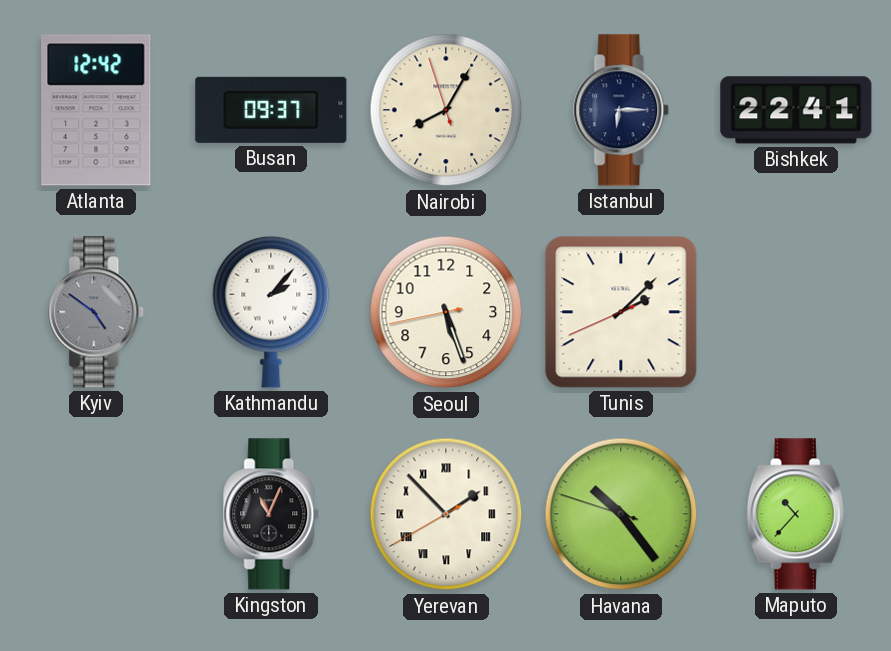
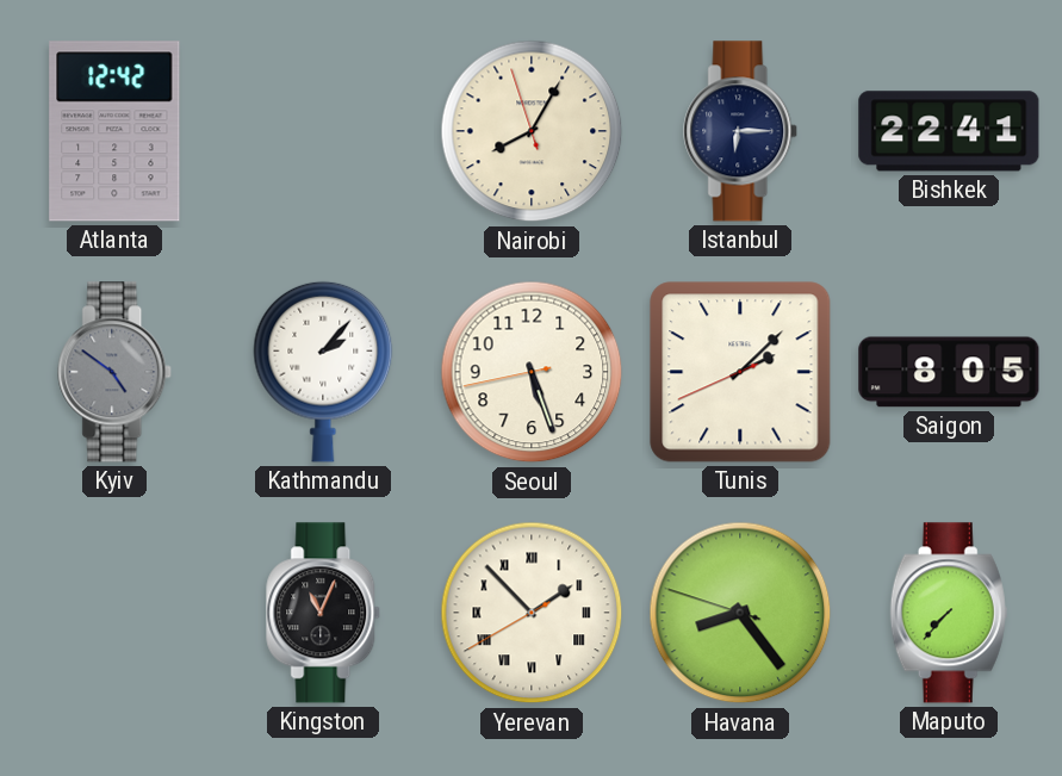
Busan: 09:37 -> none (271, 110)
Saigon: none -> 8:05 (949, 372)
Havana: 10:23 -> 8:23 (740, 613)
Maputo: 10:37 -> 7:37 (949, 613)
